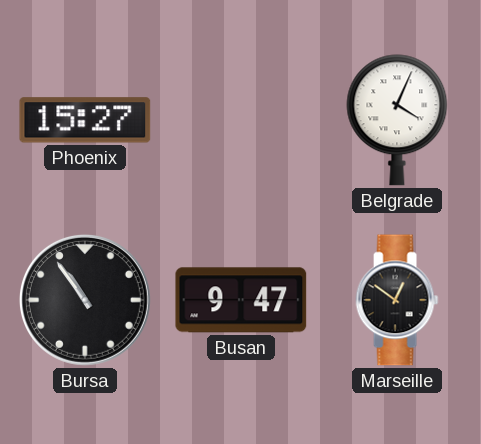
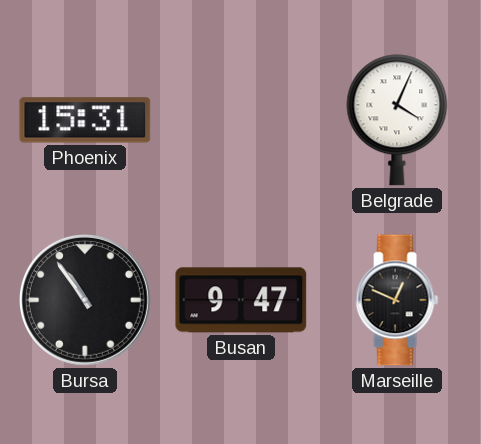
Phoenix: 15:27 -> 15:31 (85, 120)
Marseille: 12:51 -> 12:49 (397, 300)
